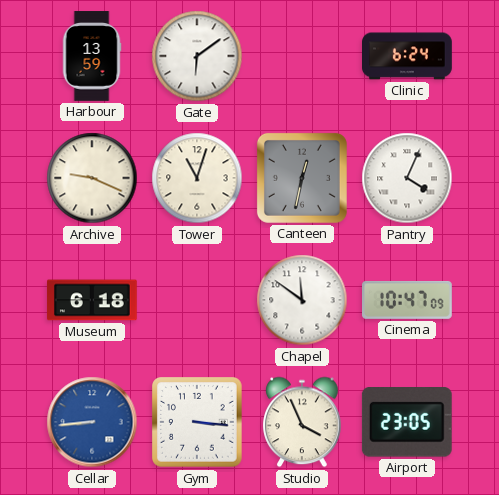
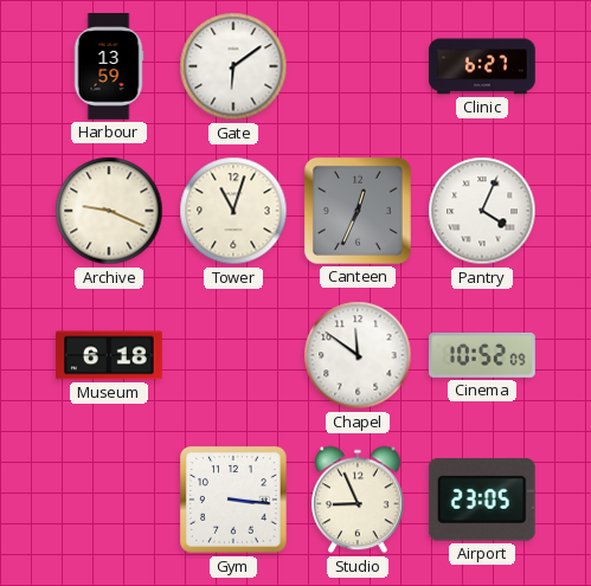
Clinic: 6:24 -> 6:27 (483, 66)
Canteen: 12:32 -> 12:34 (358, 211)
Cinema: 10:47 -> 10:52 (483, 355)
Cellar: 8:44 -> none (92, 422)
Studio: 3:56 -> 8:56 (358, 500)
